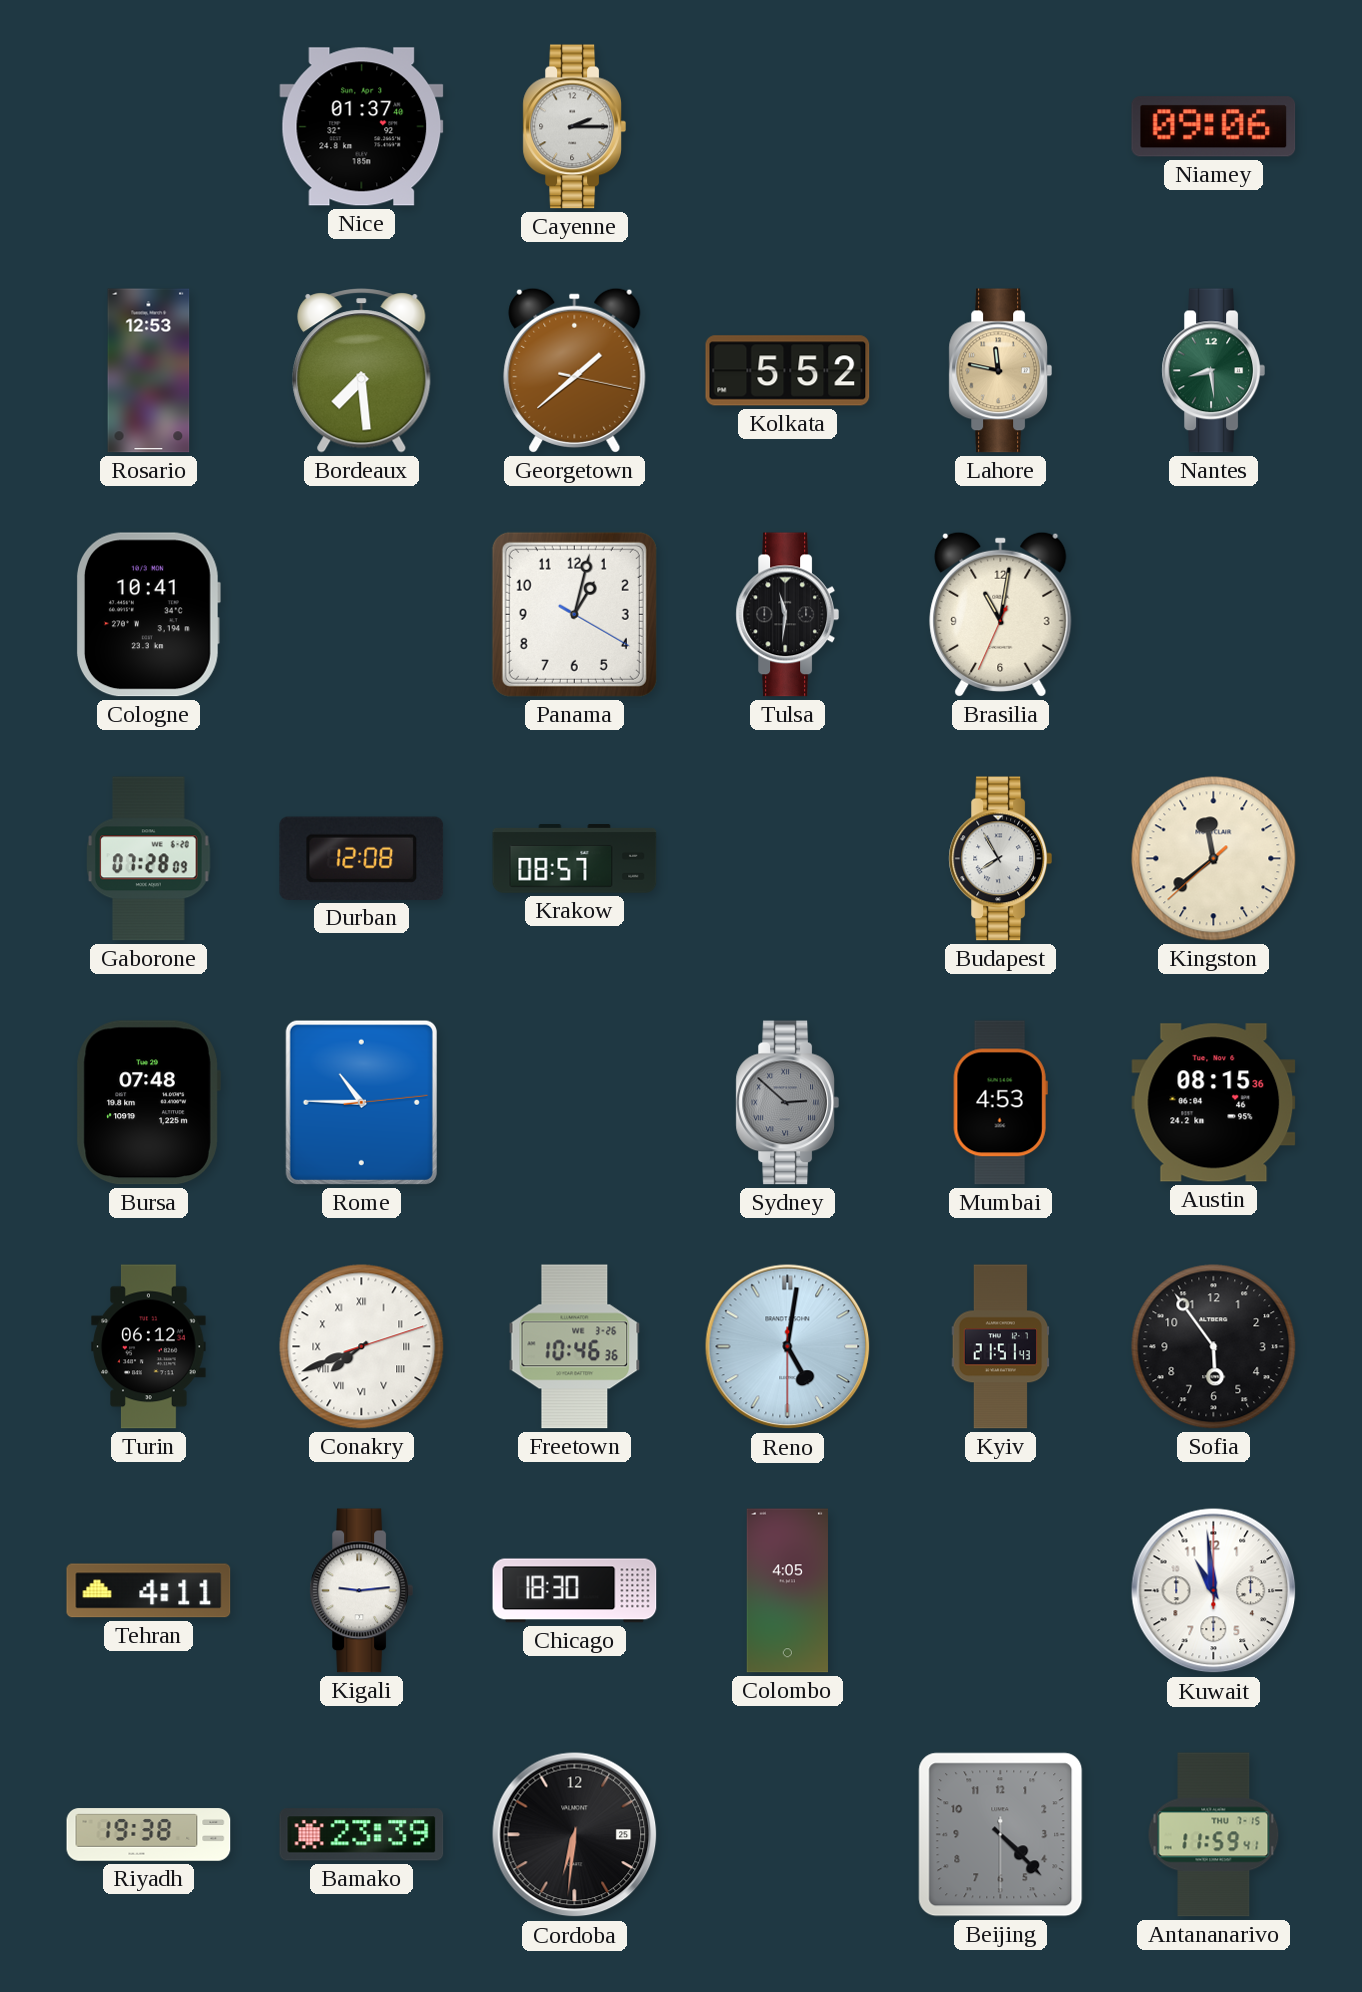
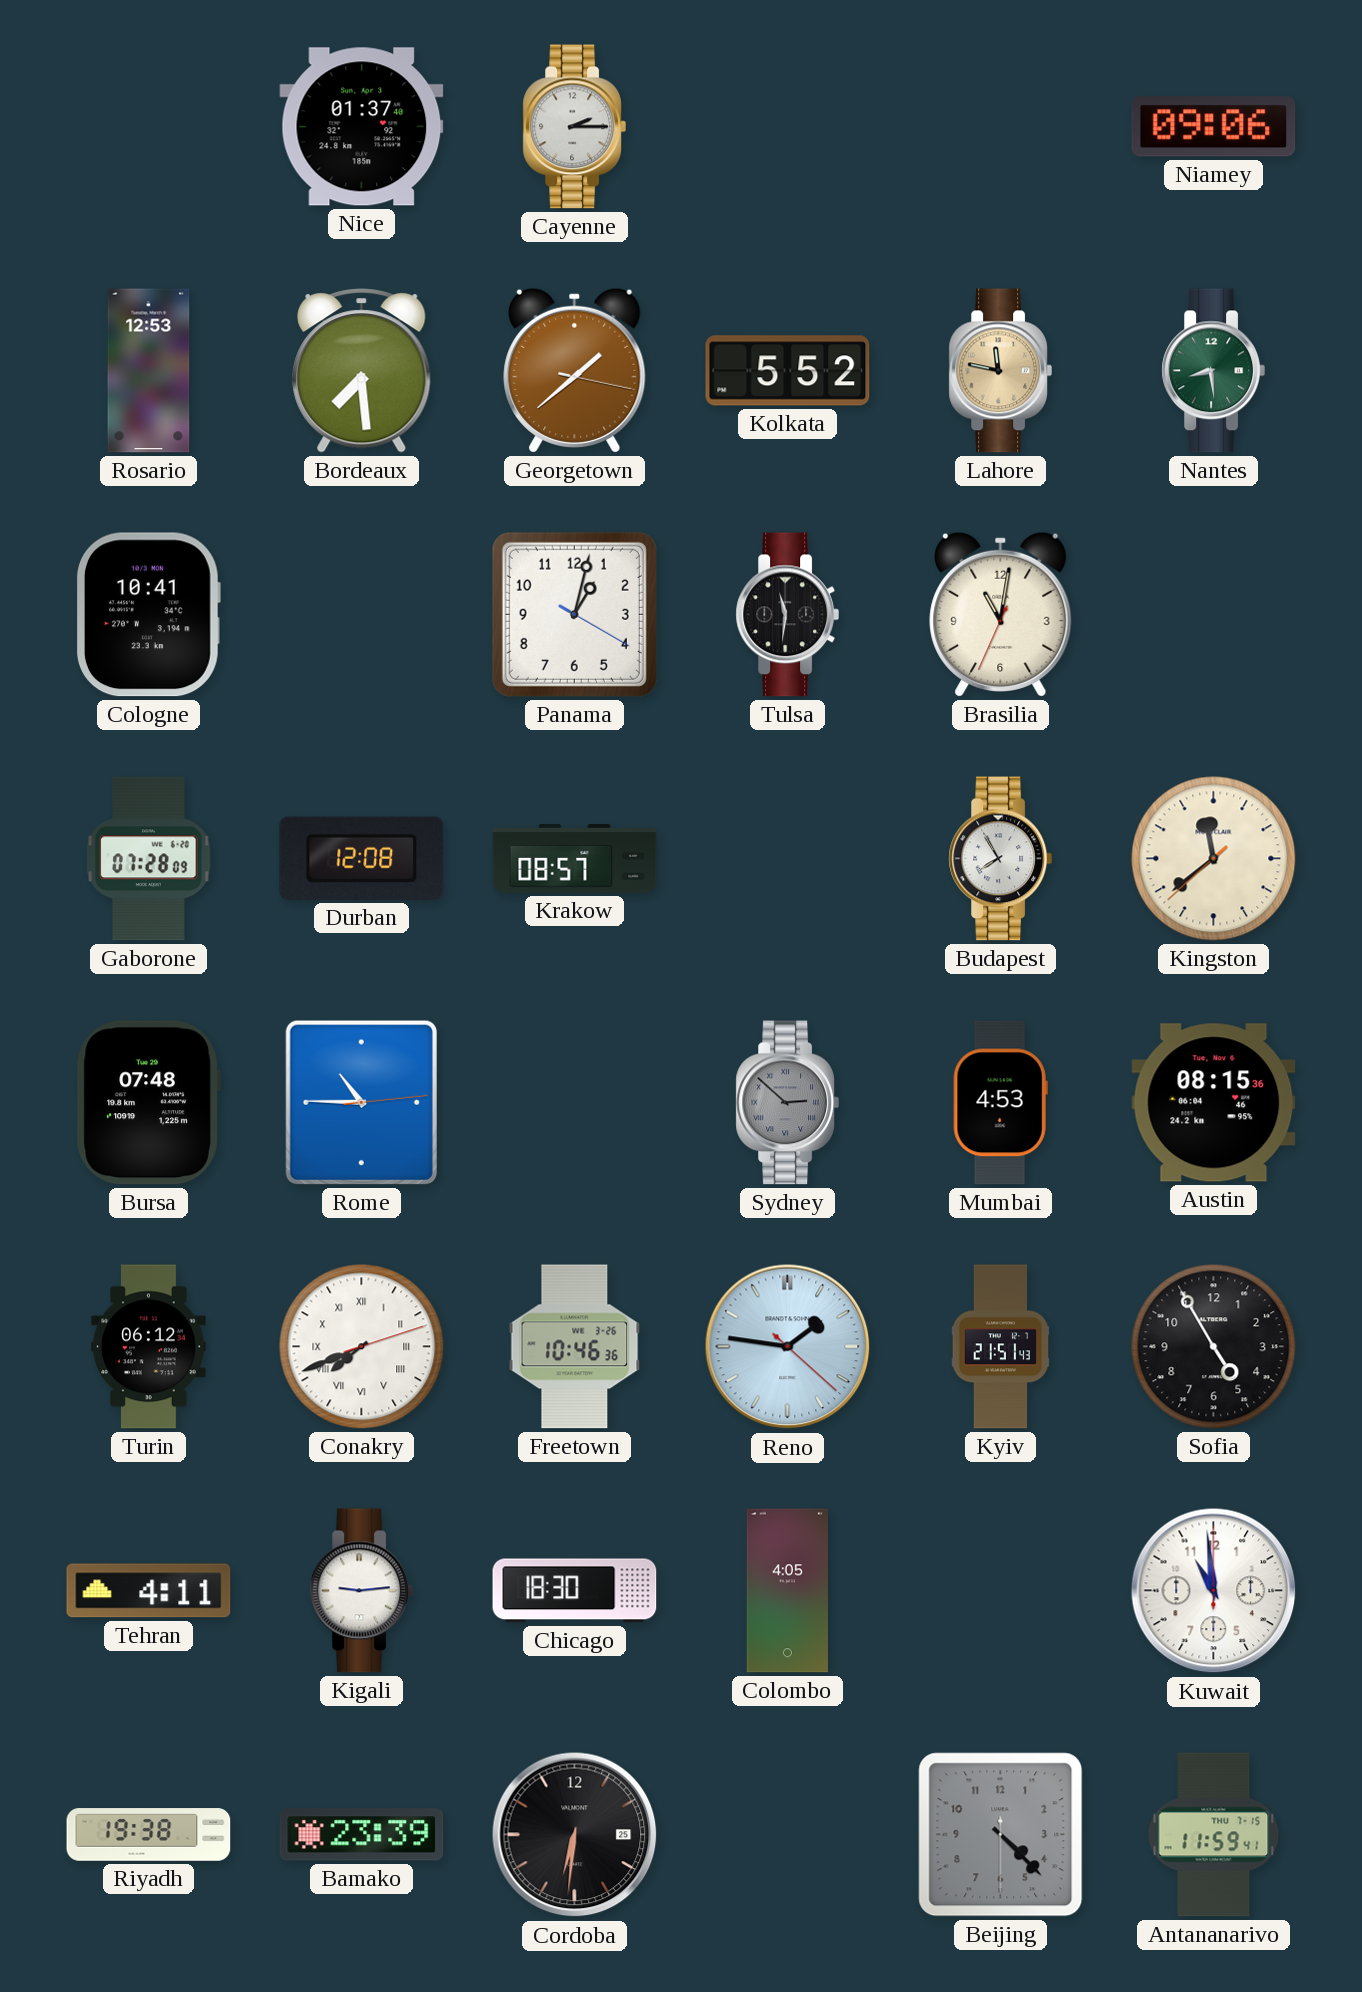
Reno: 5:01 -> 1:46 (788, 1347)
Sofia: 5:54 -> 4:55 (1214, 1347)
